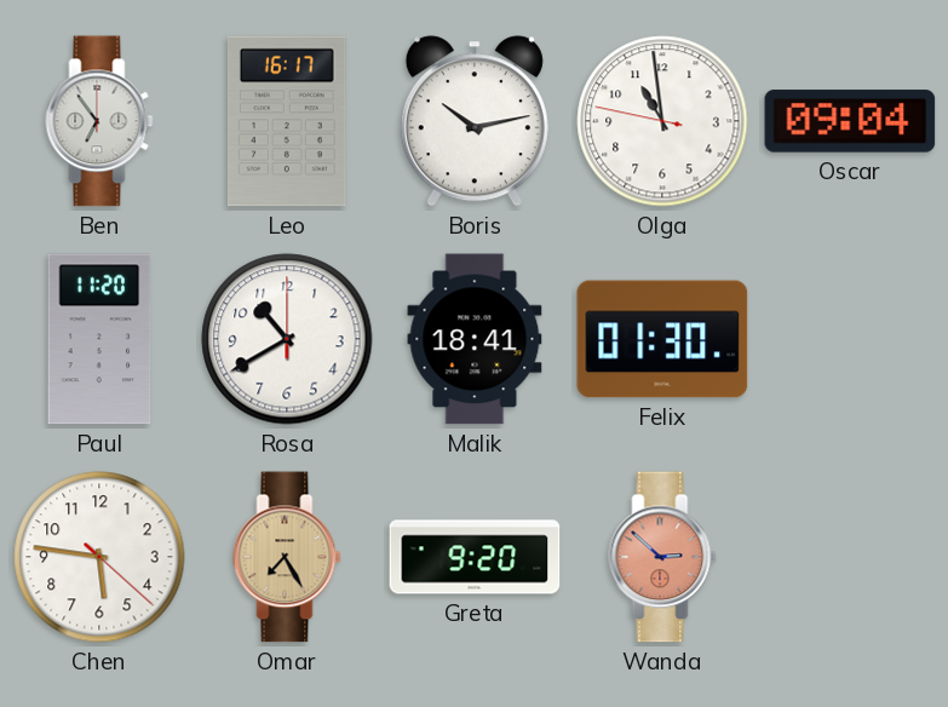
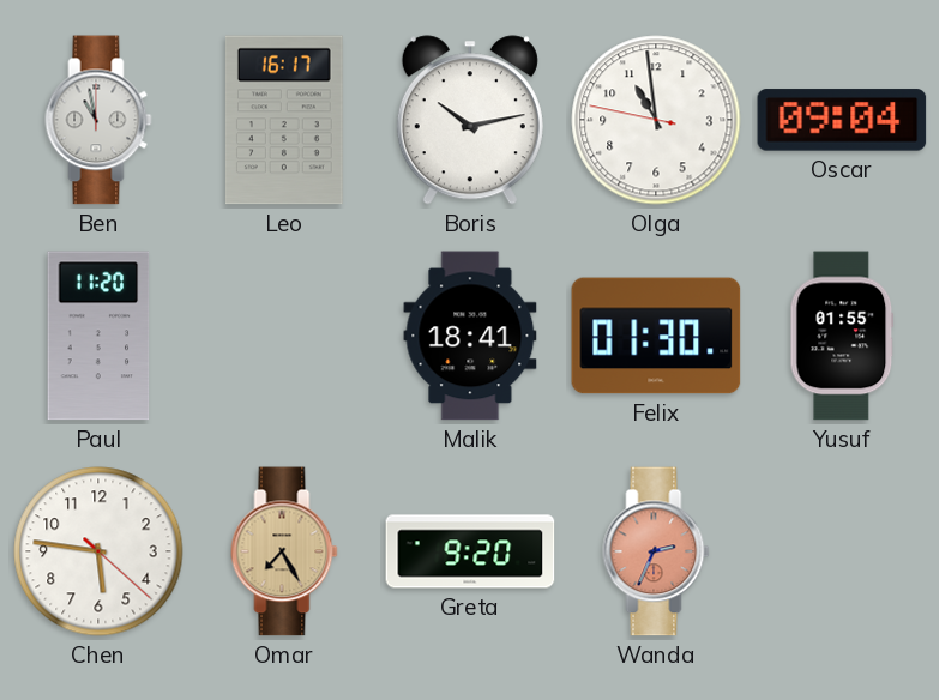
Ben: 6:54 -> 10:58 (98, 120)
Rosa: 10:40 -> none (287, 339)
Yusuf: none -> 01:55 (842, 336)
Wanda: 2:52 -> 2:34 (656, 551)
